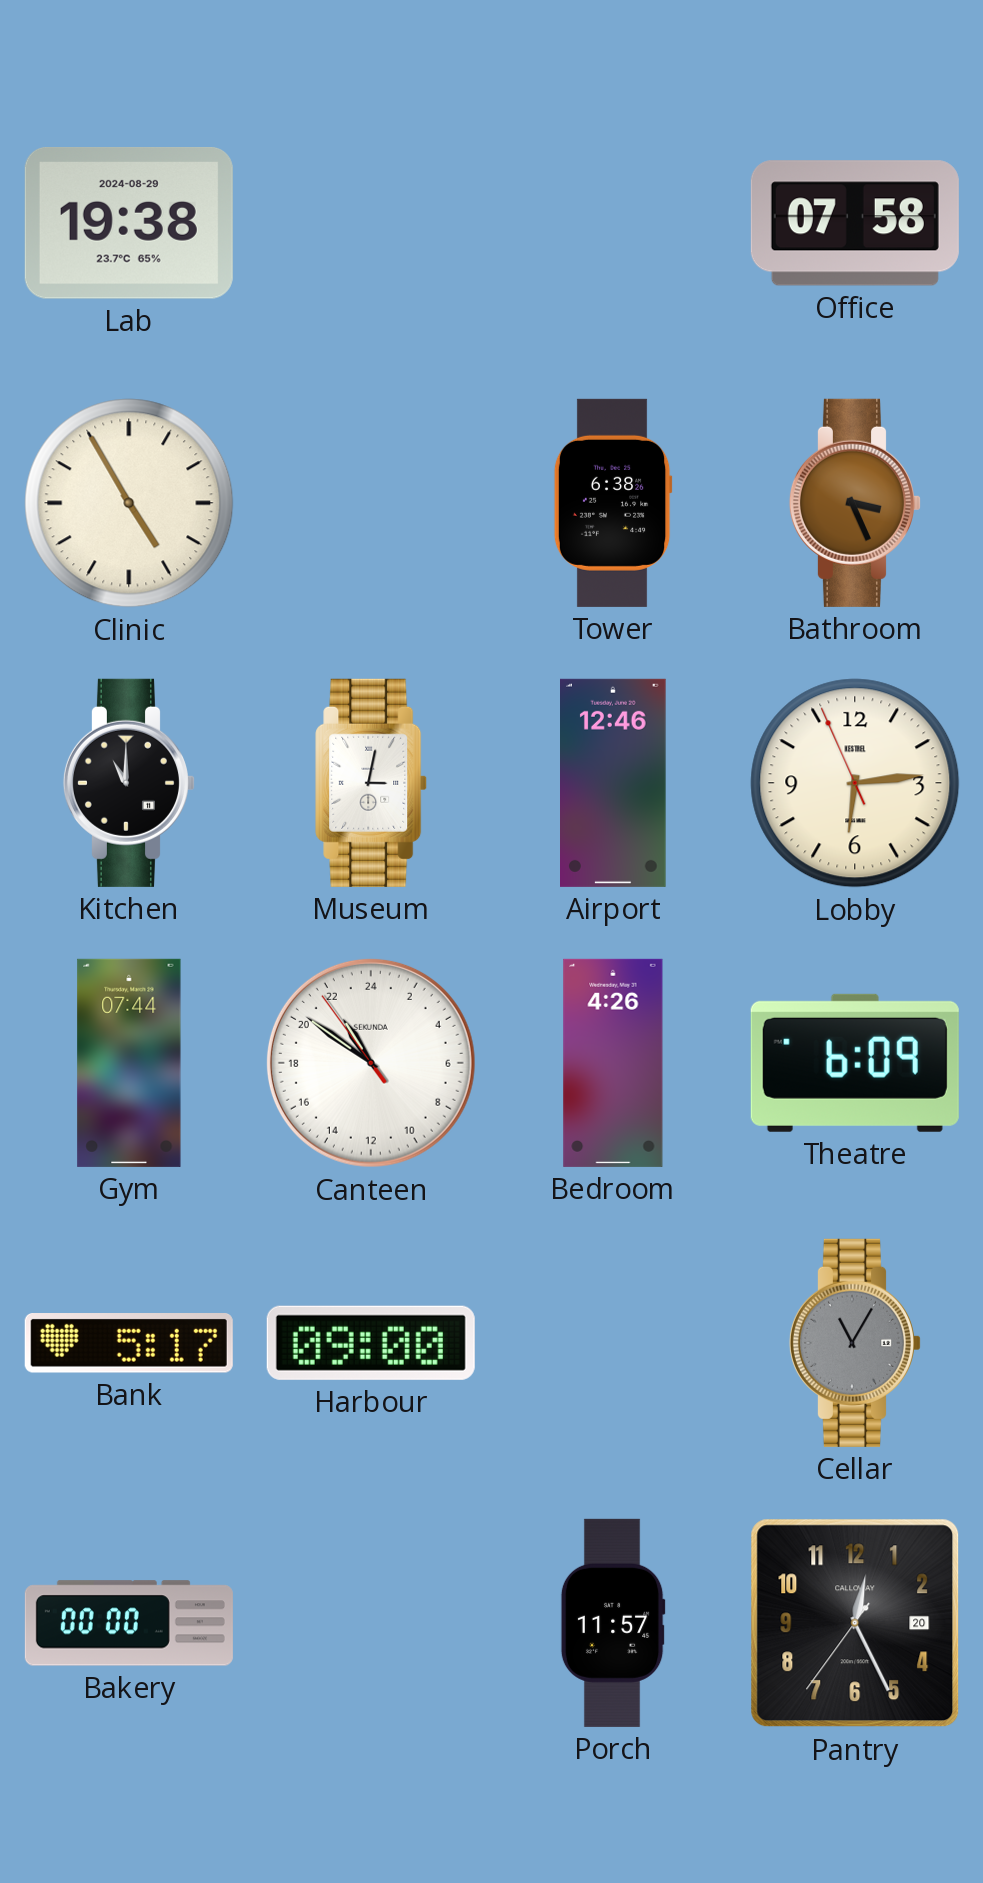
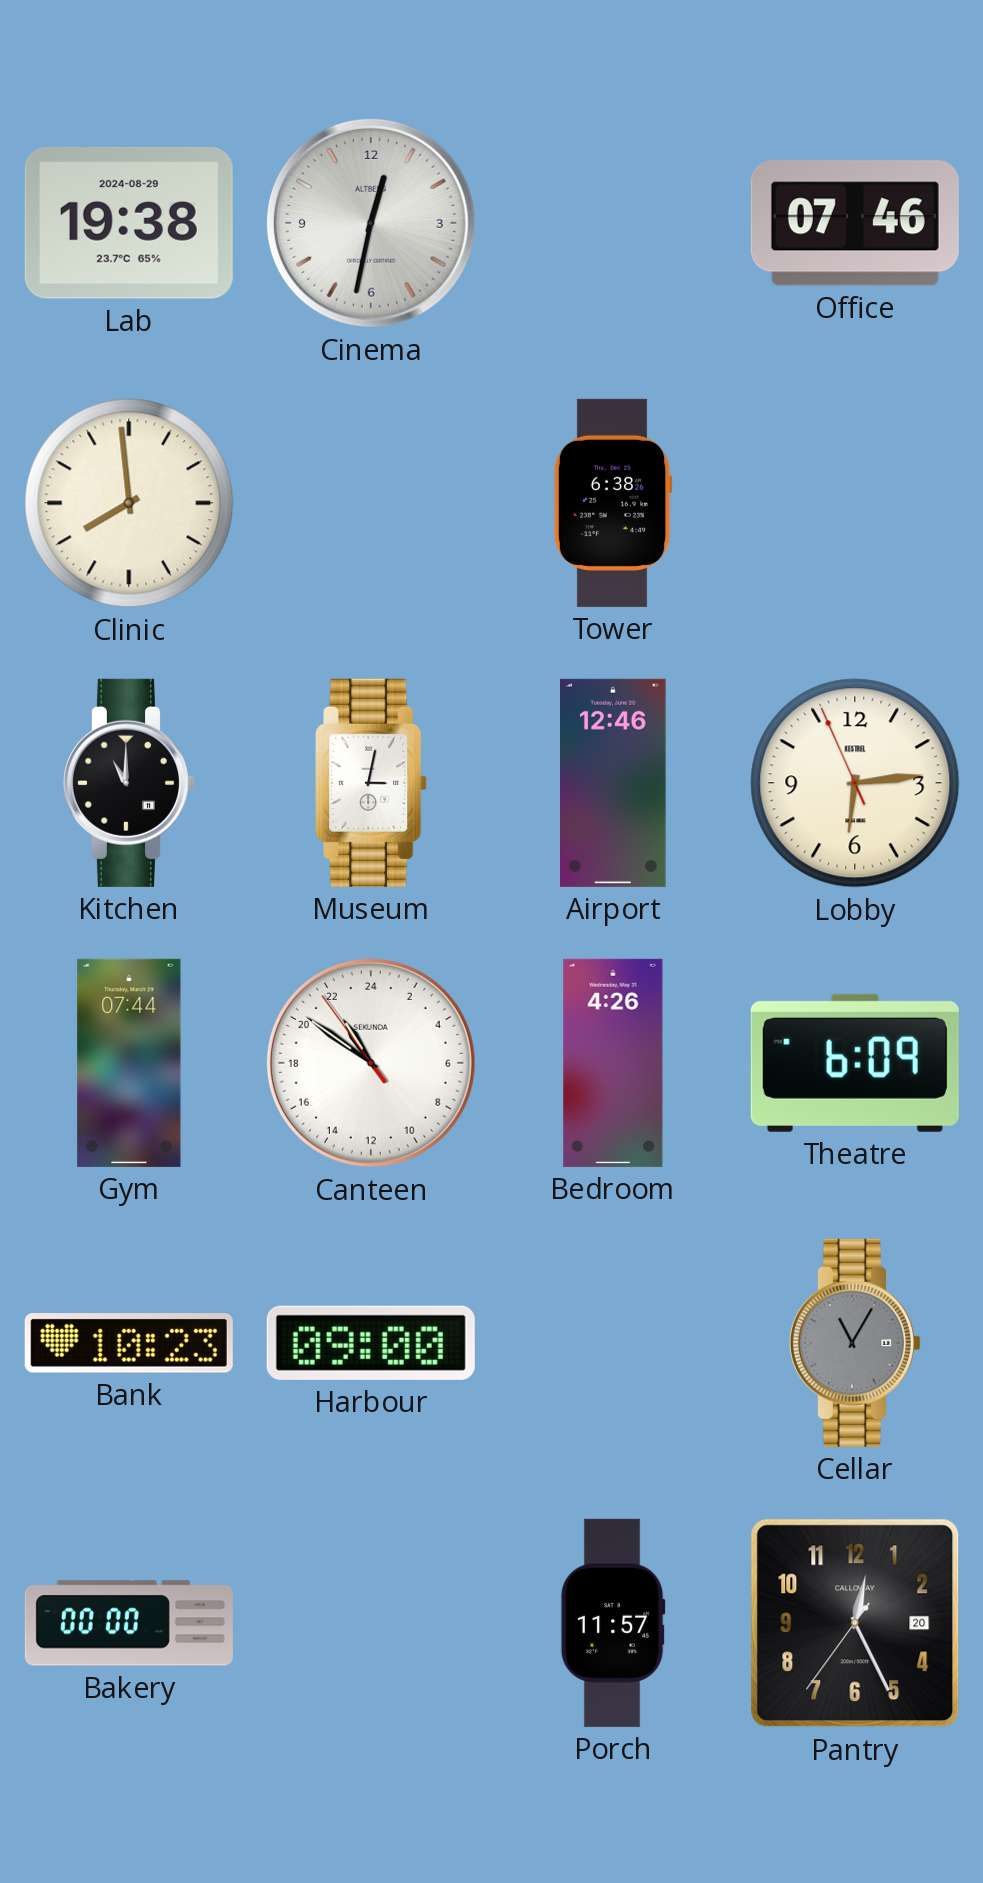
Cinema: none -> 12:32 (371, 223)
Office: 07:58 -> 07:46 (855, 223)
Clinic: 4:55 -> 7:59 (129, 503)
Bathroom: 3:26 -> none (855, 503)
Bank: 5:17 -> 10:23 (129, 1344)
